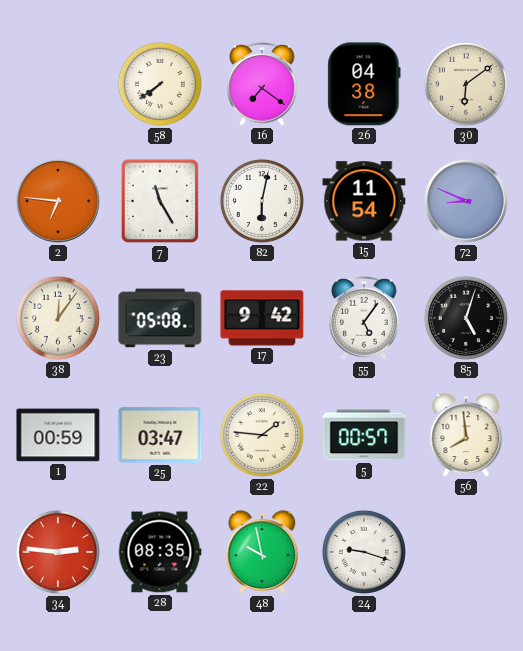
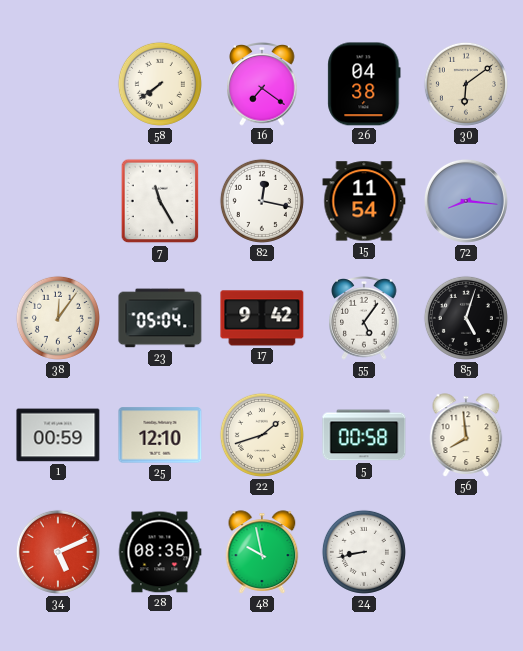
2: 6:46 -> none (58, 201)
82: 6:02 -> 12:17 (262, 201)
72: 8:49 -> 8:16 (466, 201)
23: 05:08 -> 05:04 (160, 318)
25: 03:47 -> 12:10 (160, 435)
22: 1:46 -> 1:42 (262, 435)
5: 00:57 -> 00:58 (364, 435)
34: 2:46 -> 5:11 (58, 552)
24: 9:18 -> 8:43 (364, 552)
